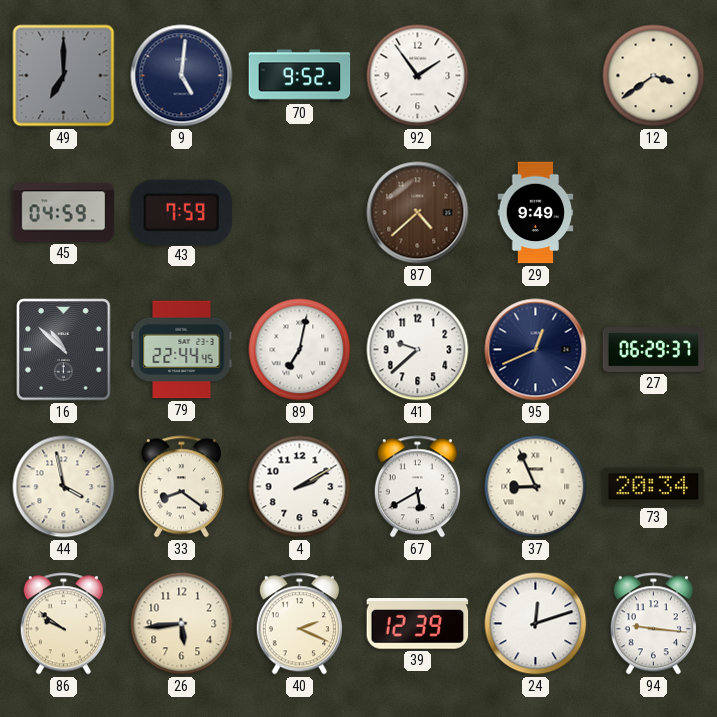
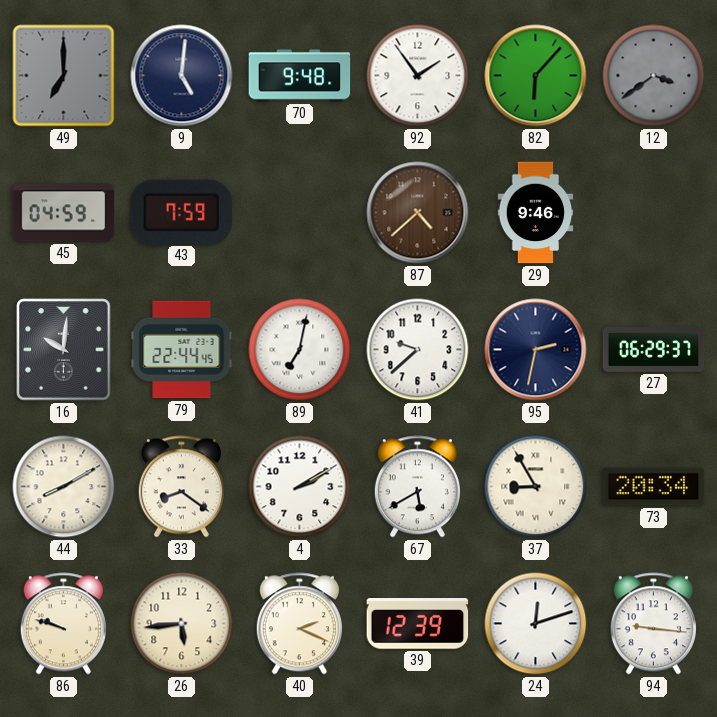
70: 9:52 -> 9:48 (300, 76)
82: none -> 6:07 (536, 76)
12 dial: cream -> grey (654, 76)
29: 9:49 -> 9:46 (536, 213)
16: 10:52 -> 10:01 (64, 350)
95: 12:41 -> 2:32 (536, 350)
44: 3:58 -> 8:10 (64, 487)
37: 8:56 -> 8:55 (536, 487)
86: 9:51 -> 9:48 (63, 624)
